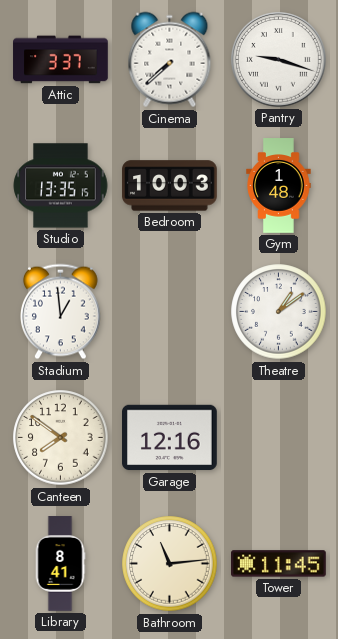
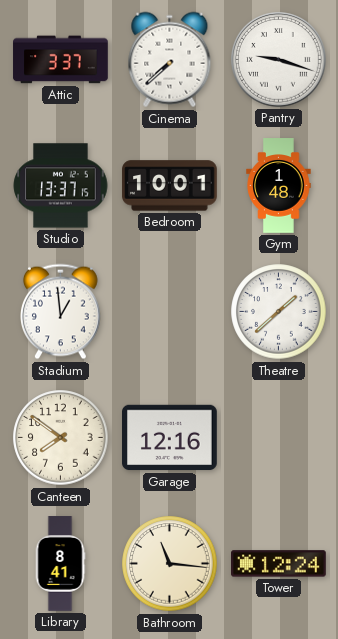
Studio: 13:35 -> 13:37 (61, 186)
Bedroom: 10:03 -> 10:01 (170, 186)
Theatre: 1:09 -> 1:38 (279, 312)
Bathroom: 11:14 -> 11:16 (170, 564)
Tower: 11:45 -> 12:24 (279, 564)
